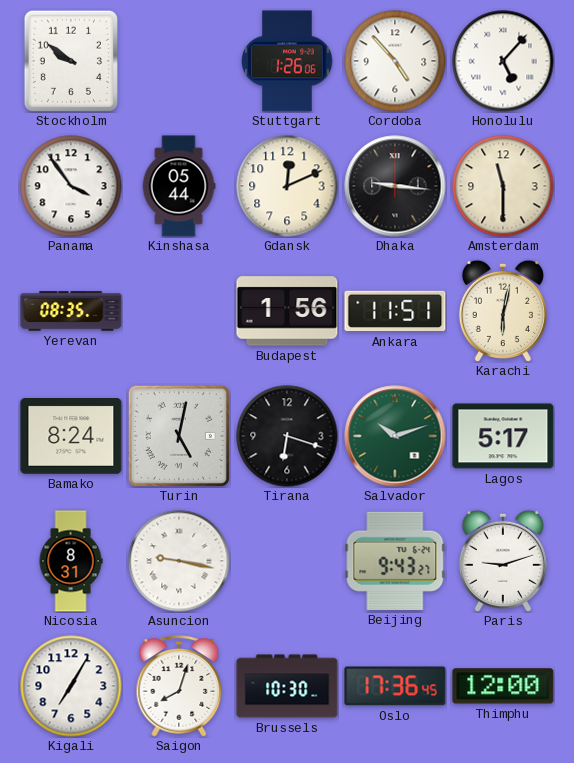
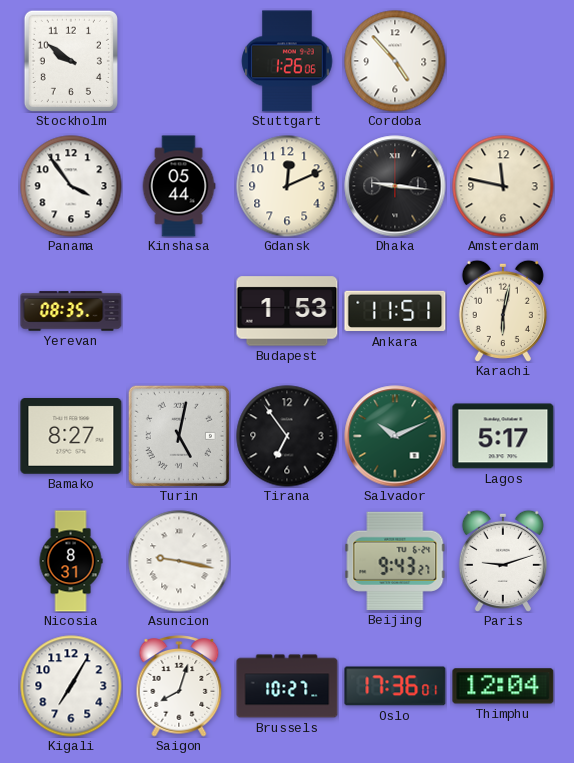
Honolulu: 5:07 -> none (503, 61)
Amsterdam: 11:30 -> 11:47 (503, 186)
Budapest: 1:56 -> 1:53 (287, 311)
Bamako: 8:24 -> 8:27 (71, 437)
Tirana: 6:18 -> 6:54 (287, 436)
Salvador: 10:12 -> 10:11 (395, 436)
Brussels: 10:30 -> 10:27 (287, 686)
Oslo: 17:36:45 -> 17:36:01 (395, 686)
Thimphu: 12:00 -> 12:04 (503, 686)
